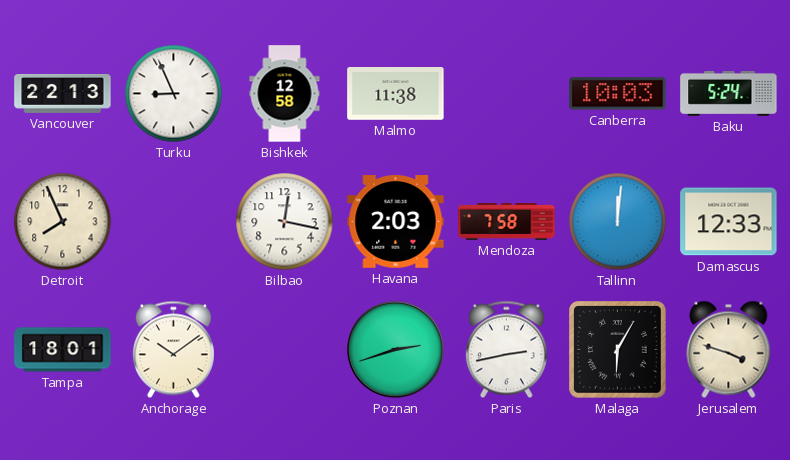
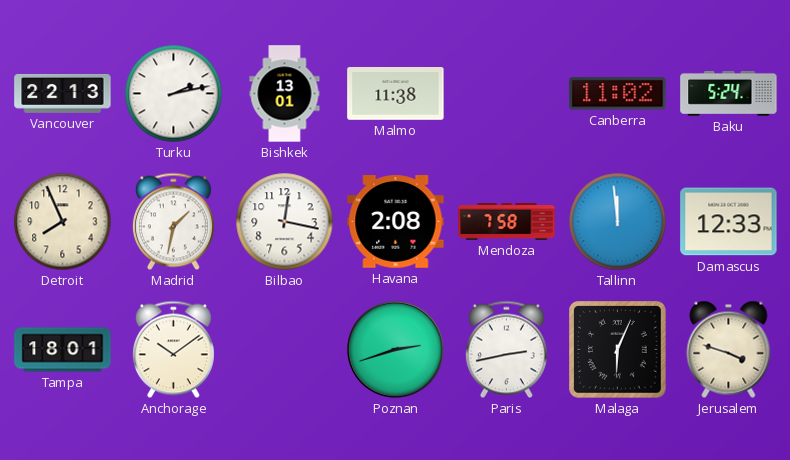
Turku: 8:56 -> 2:13 (174, 94)
Bishkek: 12:58 -> 13:01 (285, 94)
Canberra: 10:03 -> 11:02 (618, 94)
Madrid: none -> 1:32 (173, 222)
Havana: 2:03 -> 2:08 (396, 222)
Tallinn: 12:01 -> 11:59 (618, 222)
Malaga: 6:05 -> 6:04 (618, 350)
